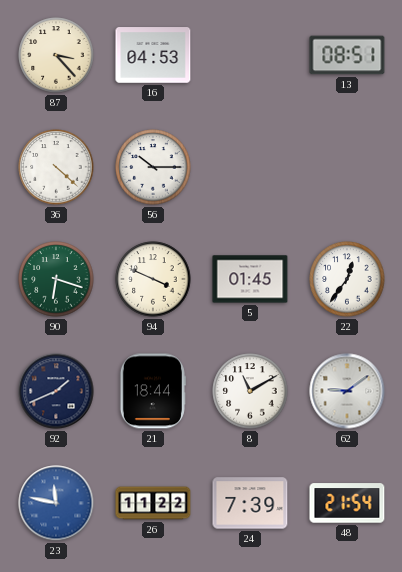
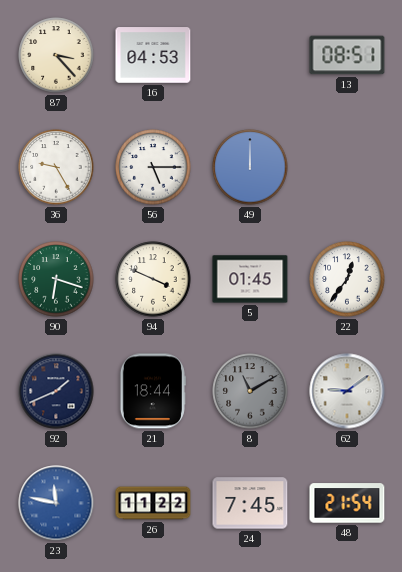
36: 4:22 -> 9:25 (56, 167)
56: 10:15 -> 5:15 (153, 167)
49: none -> 12:00 (250, 167)
8 dial: white -> grey (250, 391)
24: 7:39 -> 7:45 (250, 503)
